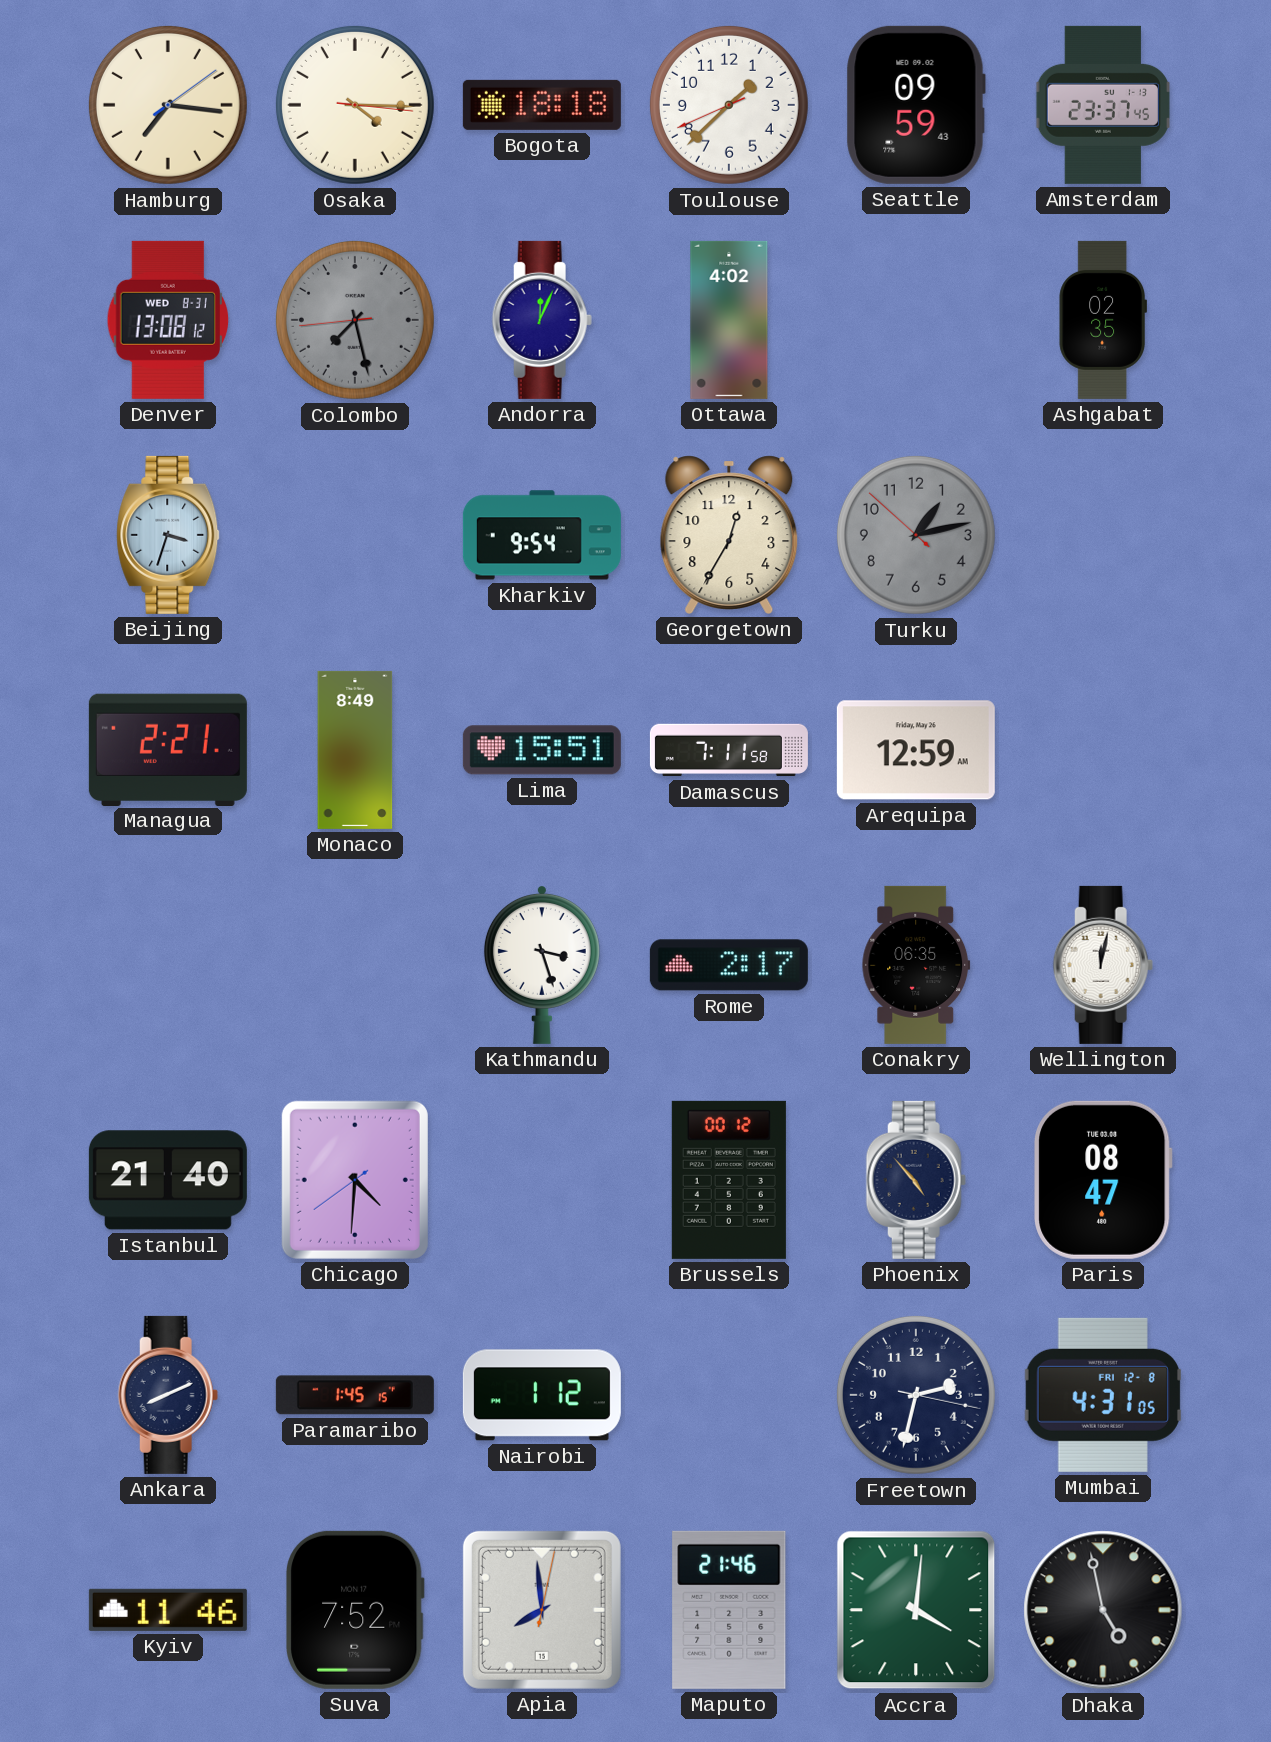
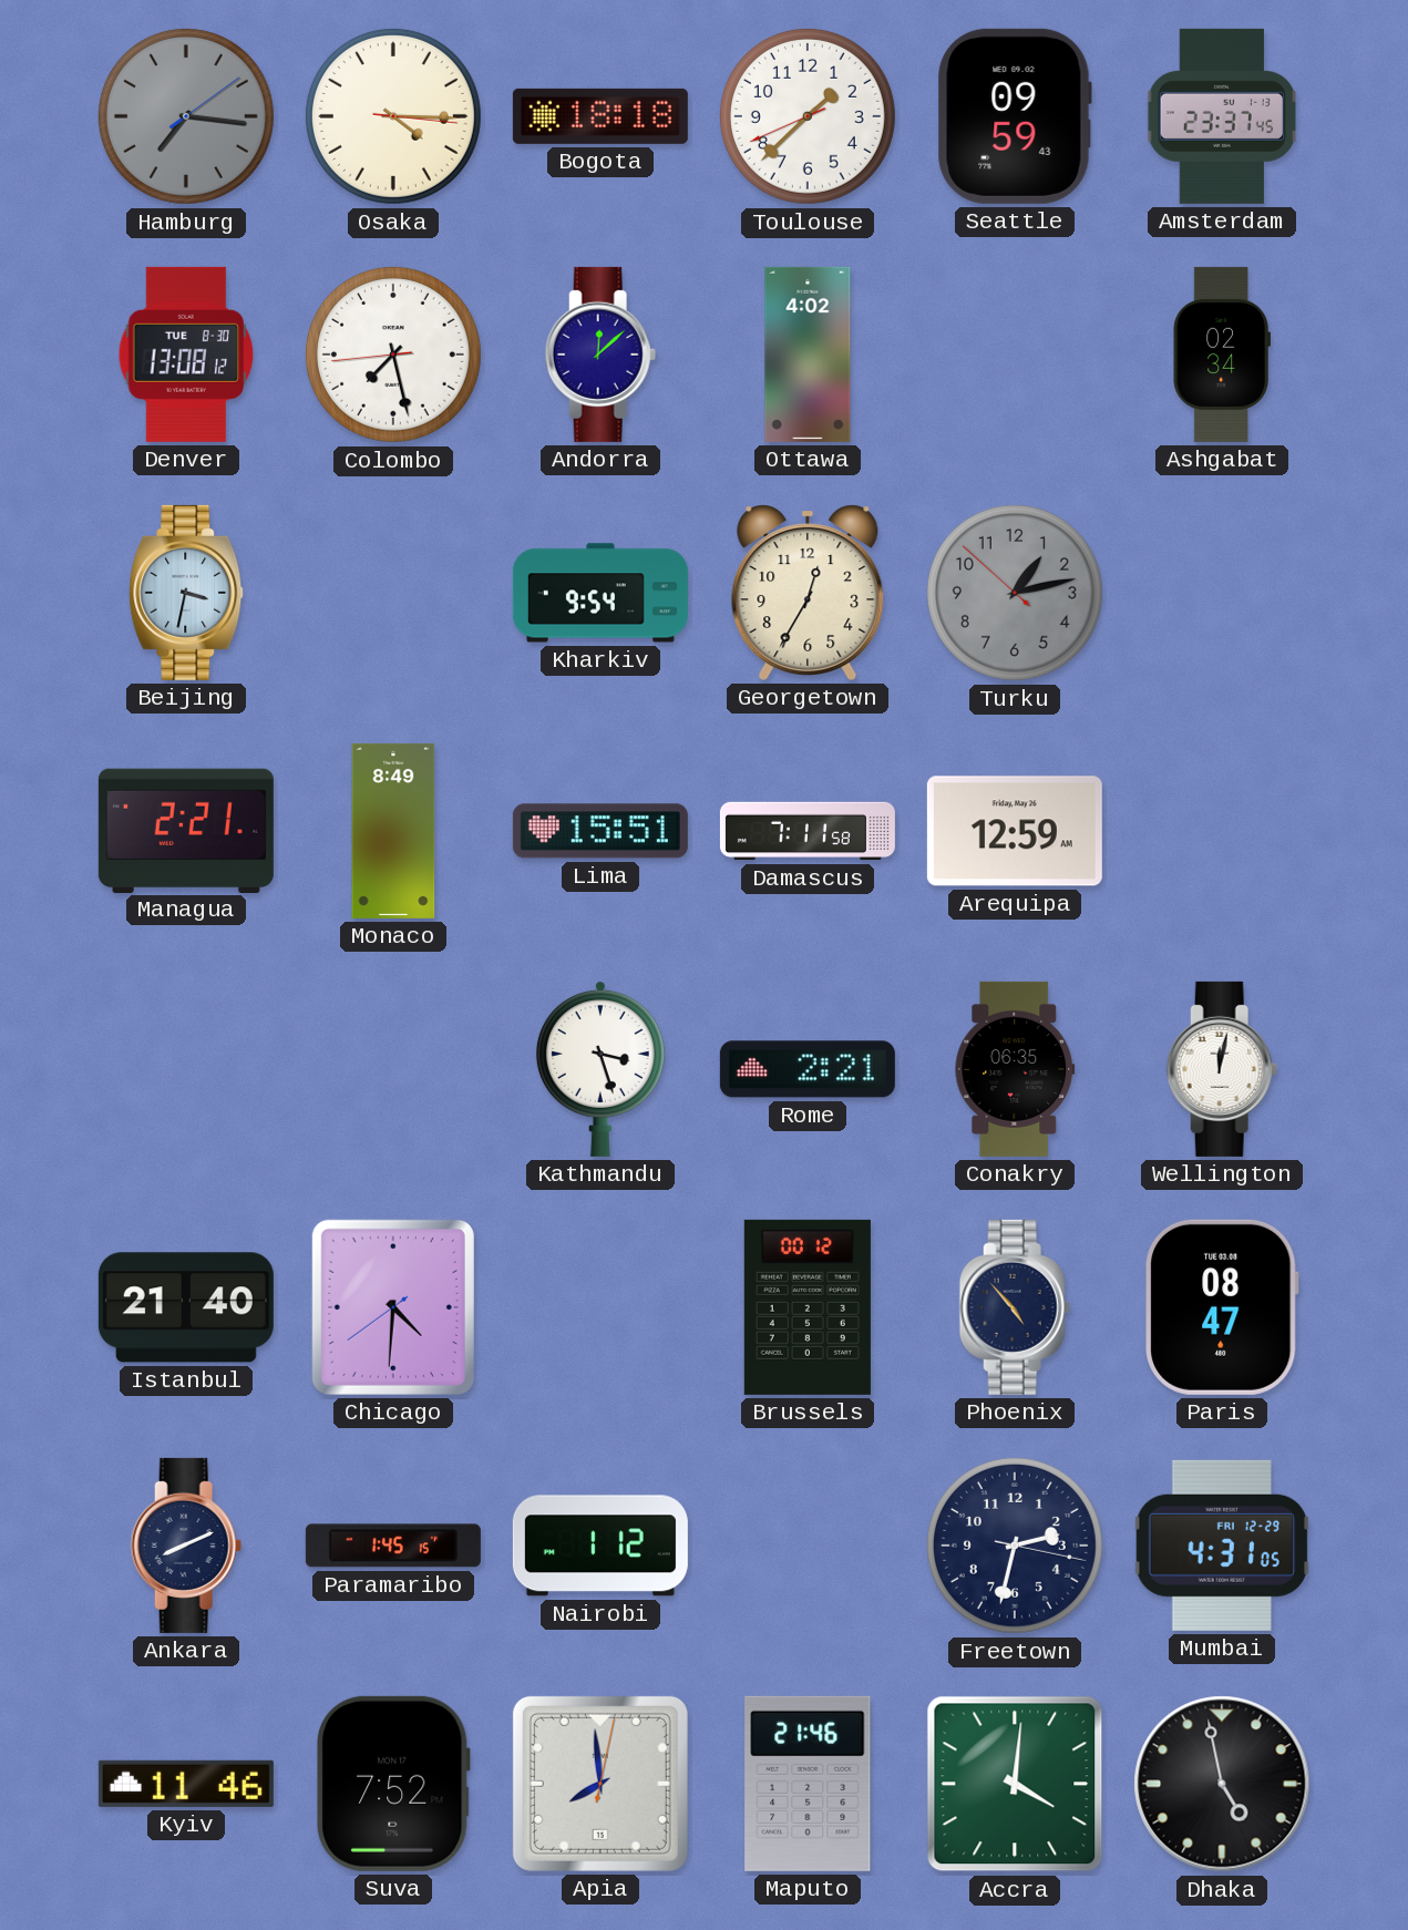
Hamburg dial: cream -> grey (186, 116)
Denver date: WED 8-31 -> TUE 8-30 (186, 355)
Colombo dial: grey -> white (393, 355)
Andorra: 12:04 -> 12:08 (600, 355)
Ashgabat: 02:35 -> 02:34 (1221, 355)
Beijing: 3:33 -> 3:32 (186, 593)
Rome: 2:17 -> 2:21 (808, 1069)
Mumbai date: FRI 12-8 -> FRI 12-29 (1222, 1546)
